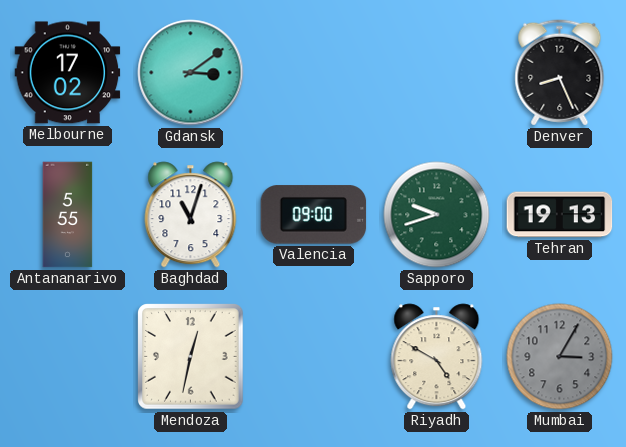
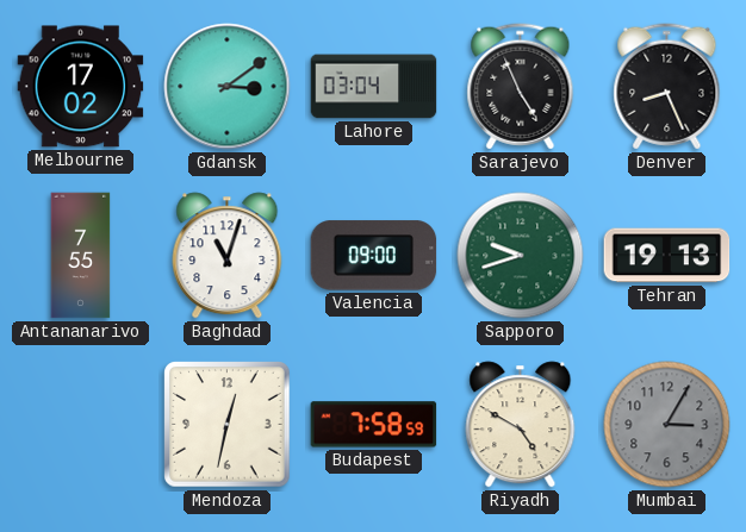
Lahore: none -> 03:04 (374, 87)
Sarajevo: none -> 4:56 (521, 87)
Antananarivo: 5:55 -> 7:55 (81, 256)
Budapest: none -> 7:58 (374, 425)
